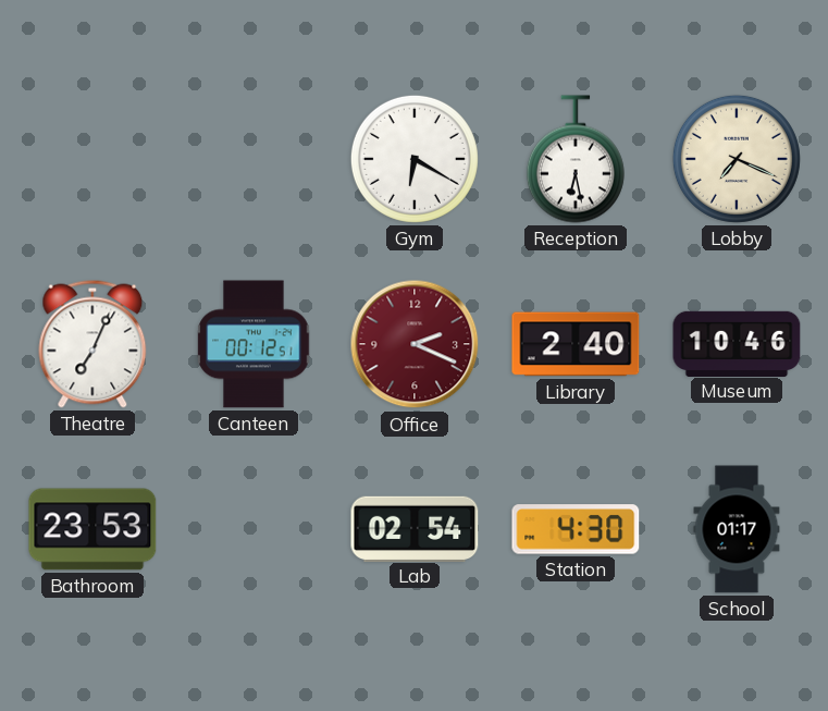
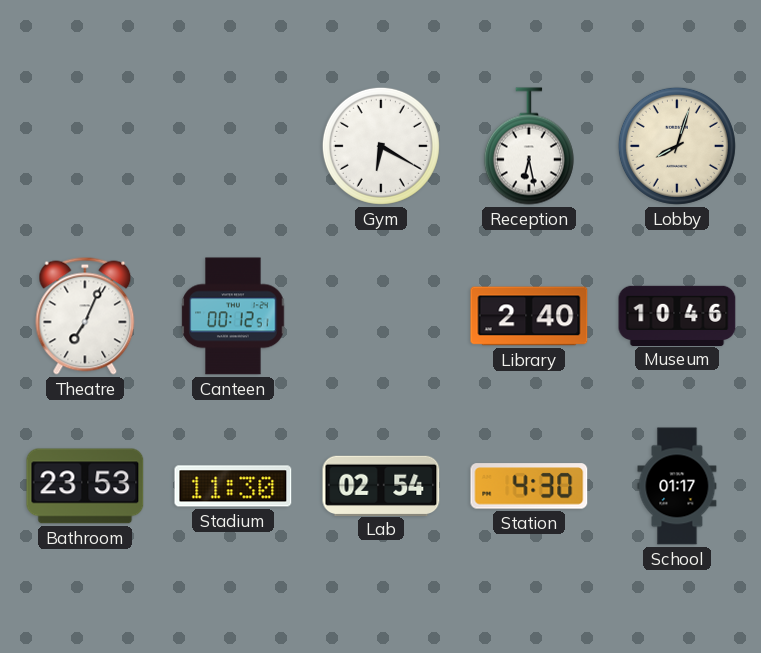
Lobby: 7:19 -> 8:03 (677, 146)
Office: 2:19 -> none (415, 344)
Stadium: none -> 11:30 (233, 486)
